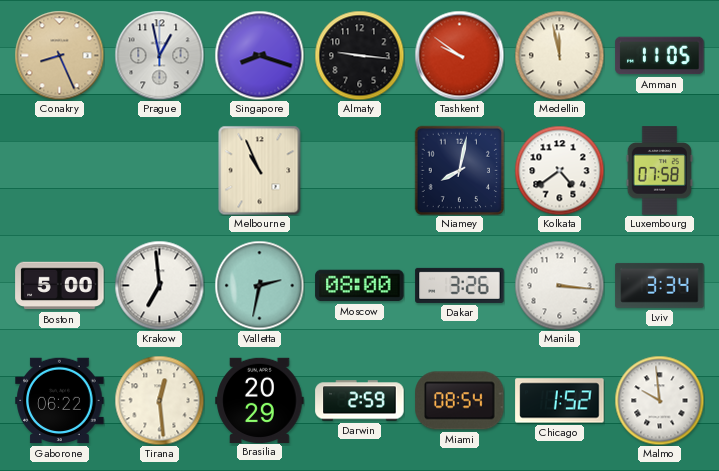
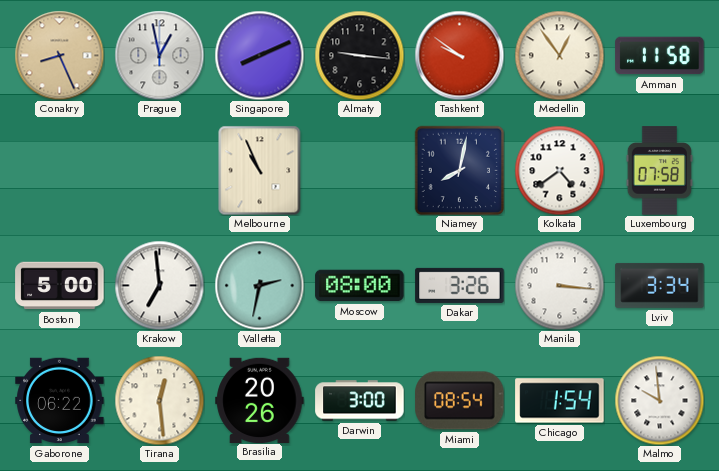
Singapore: 8:18 -> 8:11 (259, 55)
Medellin: 11:58 -> 12:54 (559, 55)
Amman: 11:05 -> 11:58 (660, 56)
Brasilia: 20:29 -> 20:26 (260, 400)
Darwin: 2:59 -> 3:00 (360, 401)
Chicago: 1:52 -> 1:54 (560, 401)
